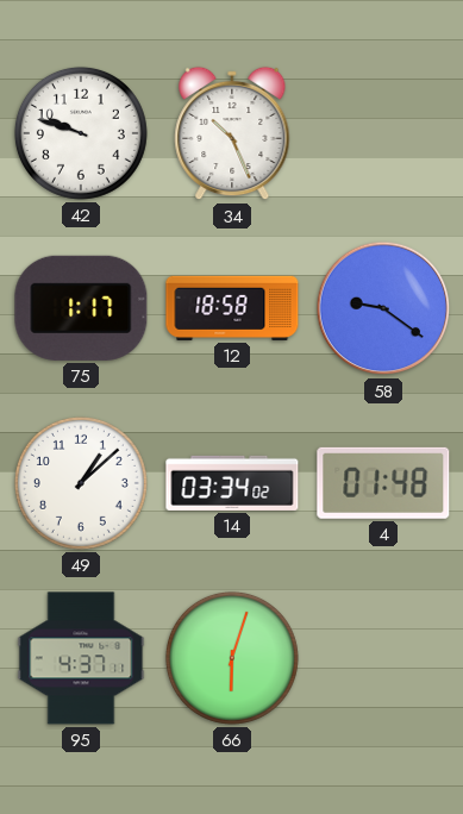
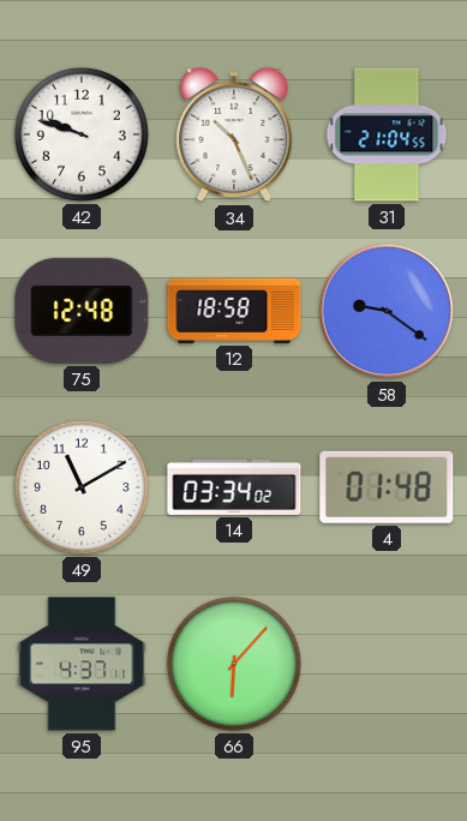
31: none -> 21:04 (387, 134)
75: 1:17 -> 12:48 (82, 311)
49: 1:08 -> 11:10 (82, 487)
66: 6:03 -> 6:07 (234, 664)
